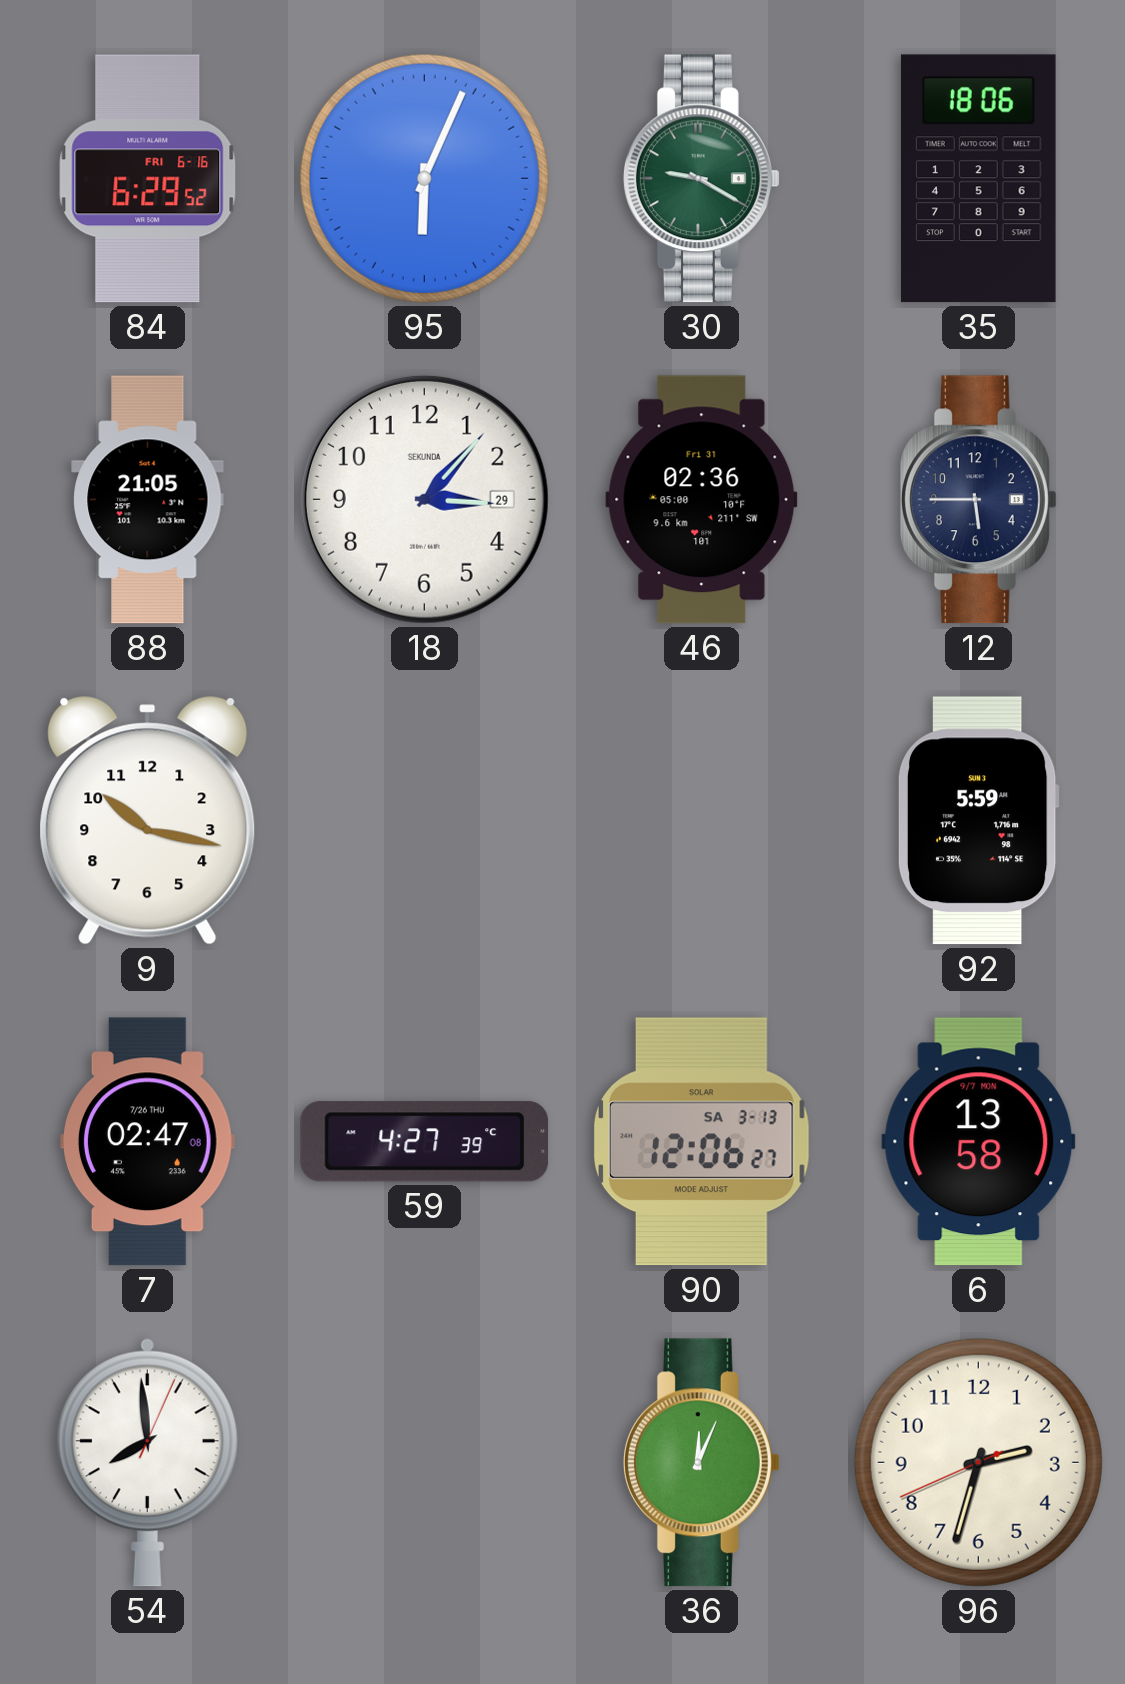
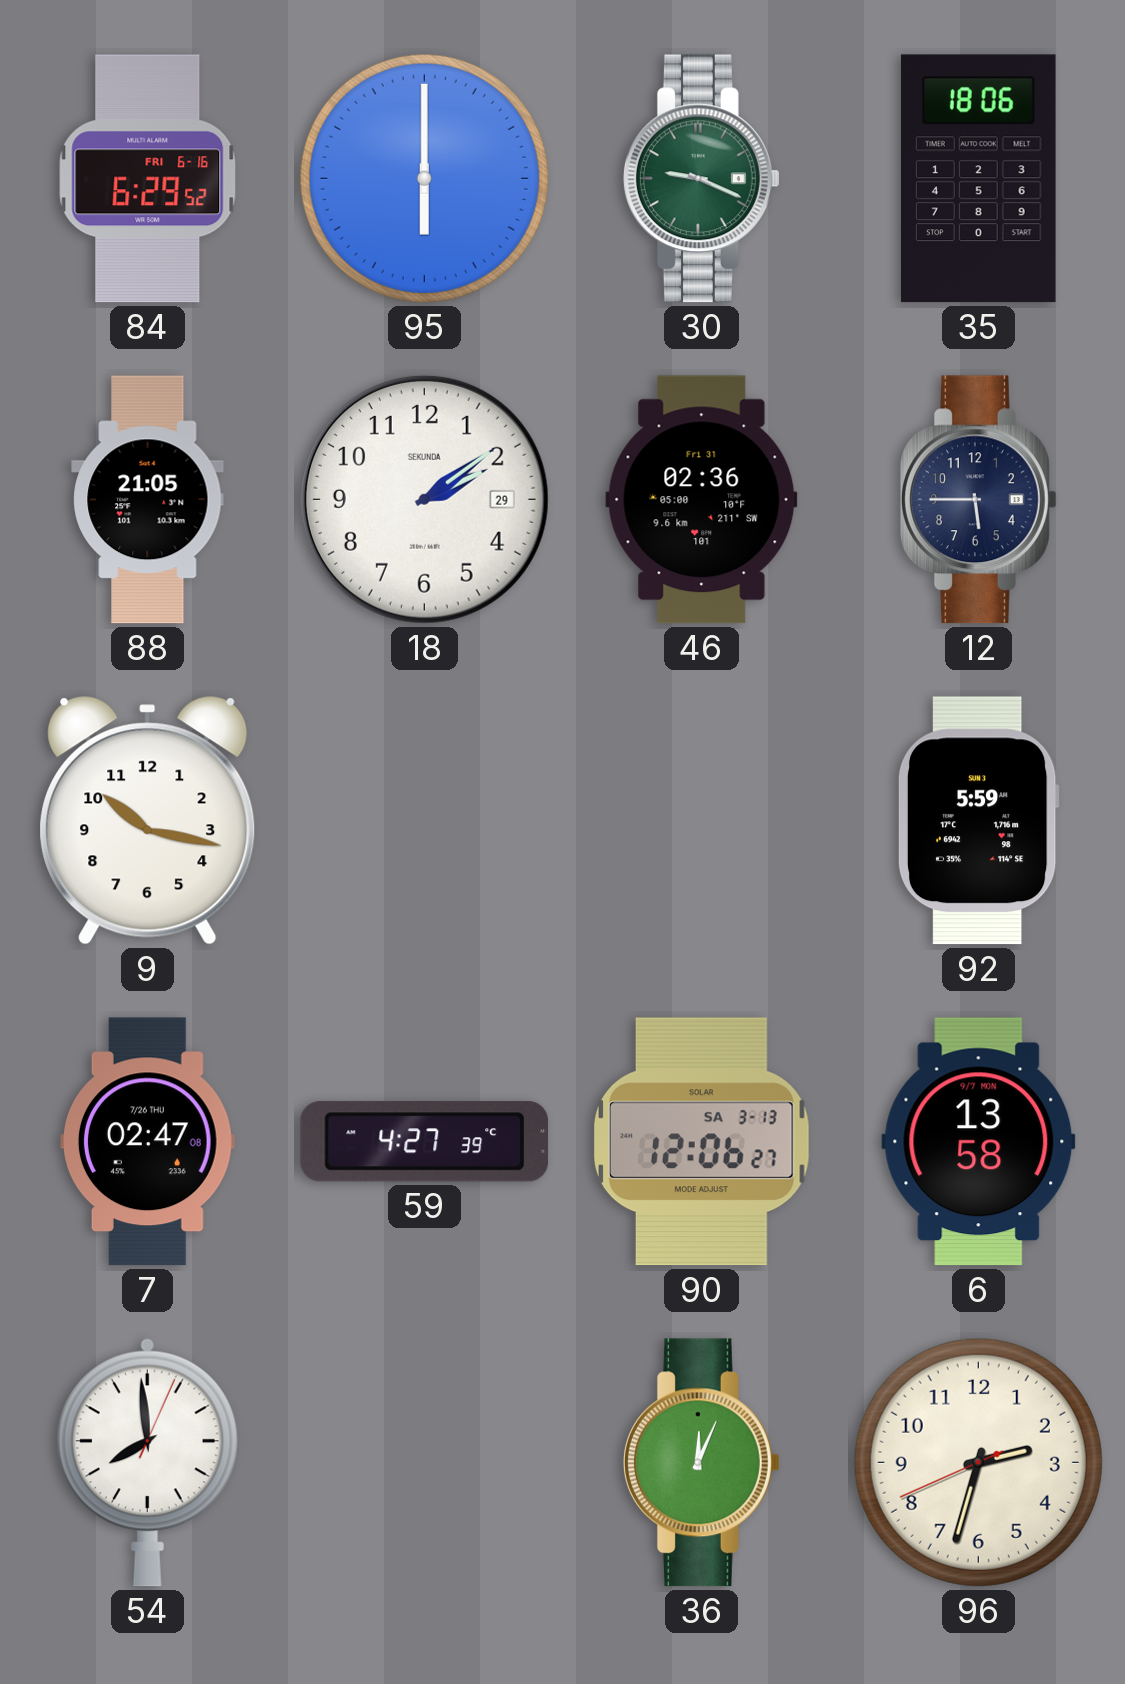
95: 6:04 -> 6:00 (424, 178)
30: 9:20 -> 9:19 (701, 179)
18: 3:07 -> 2:09 (424, 499)
